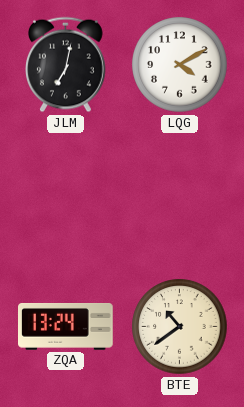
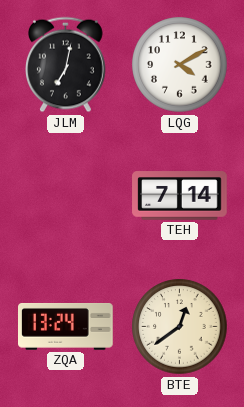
TEH: none -> 7:14 (180, 196)
BTE: 10:39 -> 12:39 (180, 327)
